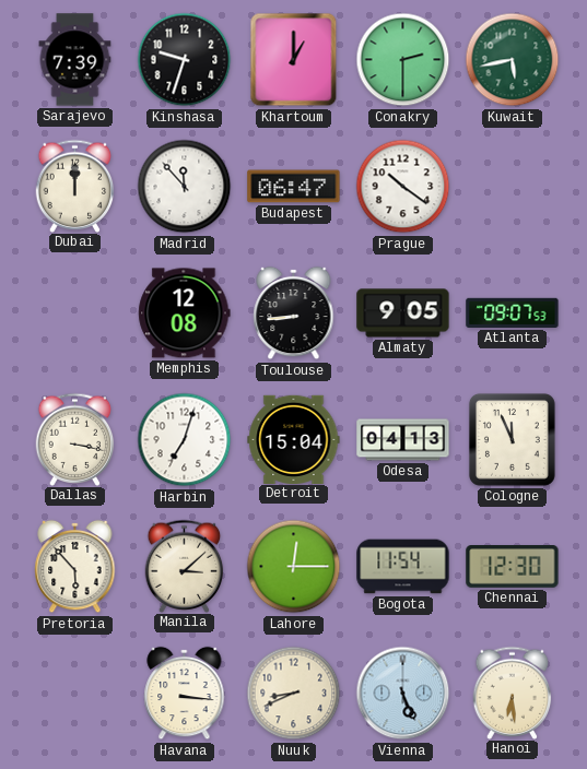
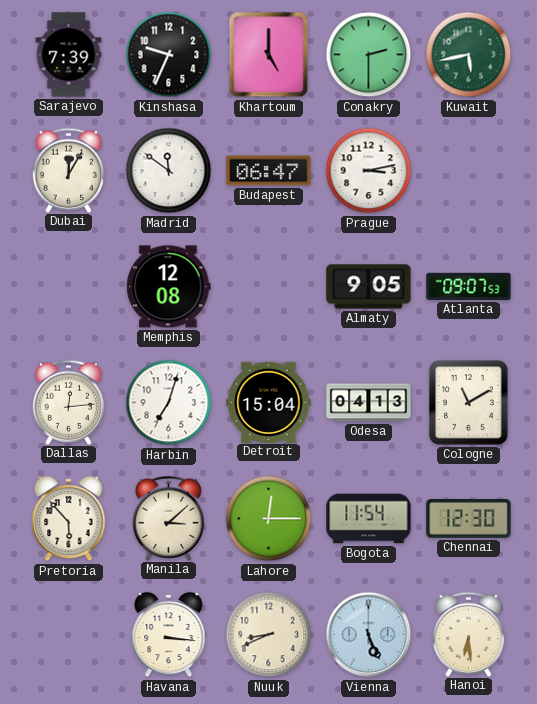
Kinshasa: 9:33 -> 9:34 (169, 55)
Khartoum: 1:00 -> 5:00 (269, 55)
Dubai: 12:00 -> 12:05 (69, 170)
Madrid: 11:53 -> 11:51 (169, 171)
Prague: 10:21 -> 3:13 (369, 171)
Toulouse: 8:44 -> none (294, 313)
Dallas: 3:17 -> 12:14 (69, 402)
Cologne: 11:56 -> 11:10 (468, 402)
